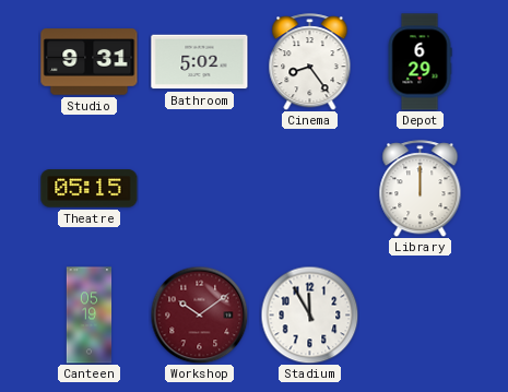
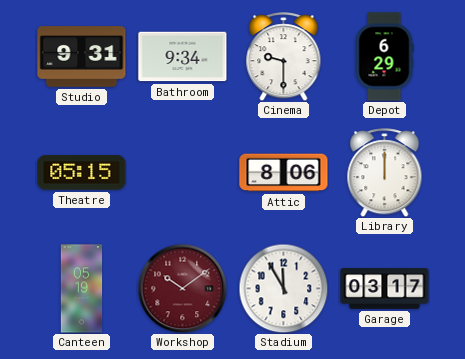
Bathroom: 5:02 -> 9:34 (183, 57)
Cinema: 8:24 -> 9:30 (284, 57)
Attic: none -> 8:06 (284, 173)
Garage: none -> 03:17 (385, 289)
